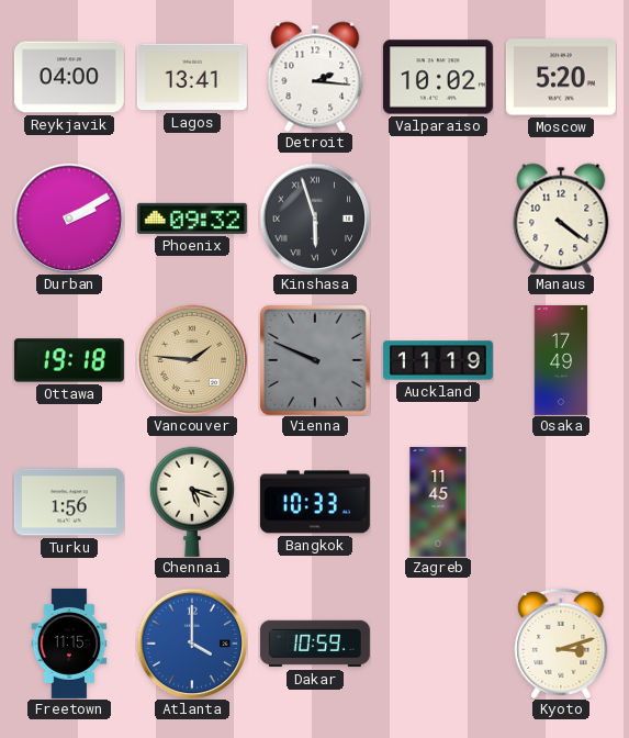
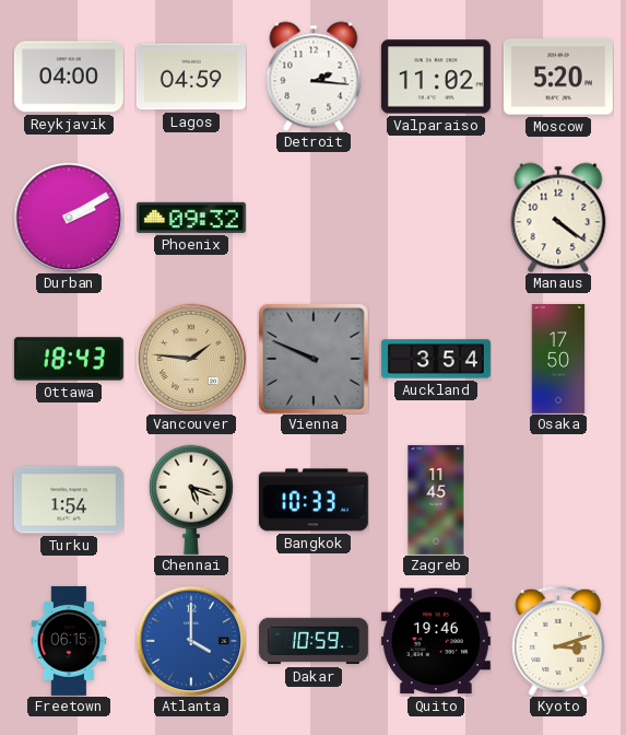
Lagos: 13:41 -> 04:59 (191, 77)
Valparaiso: 10:02 -> 11:02 (436, 77)
Kinshasa: 5:57 -> none (315, 219)
Ottawa: 19:18 -> 18:43 (69, 359)
Auckland: 11:19 -> 3:54 (436, 359)
Osaka: 17:49 -> 17:50 (558, 359)
Turku: 1:56 -> 1:54 (69, 500)
Freetown: 11:15 -> 06:15 (69, 641)
Quito: none -> 19:46 (436, 641)
